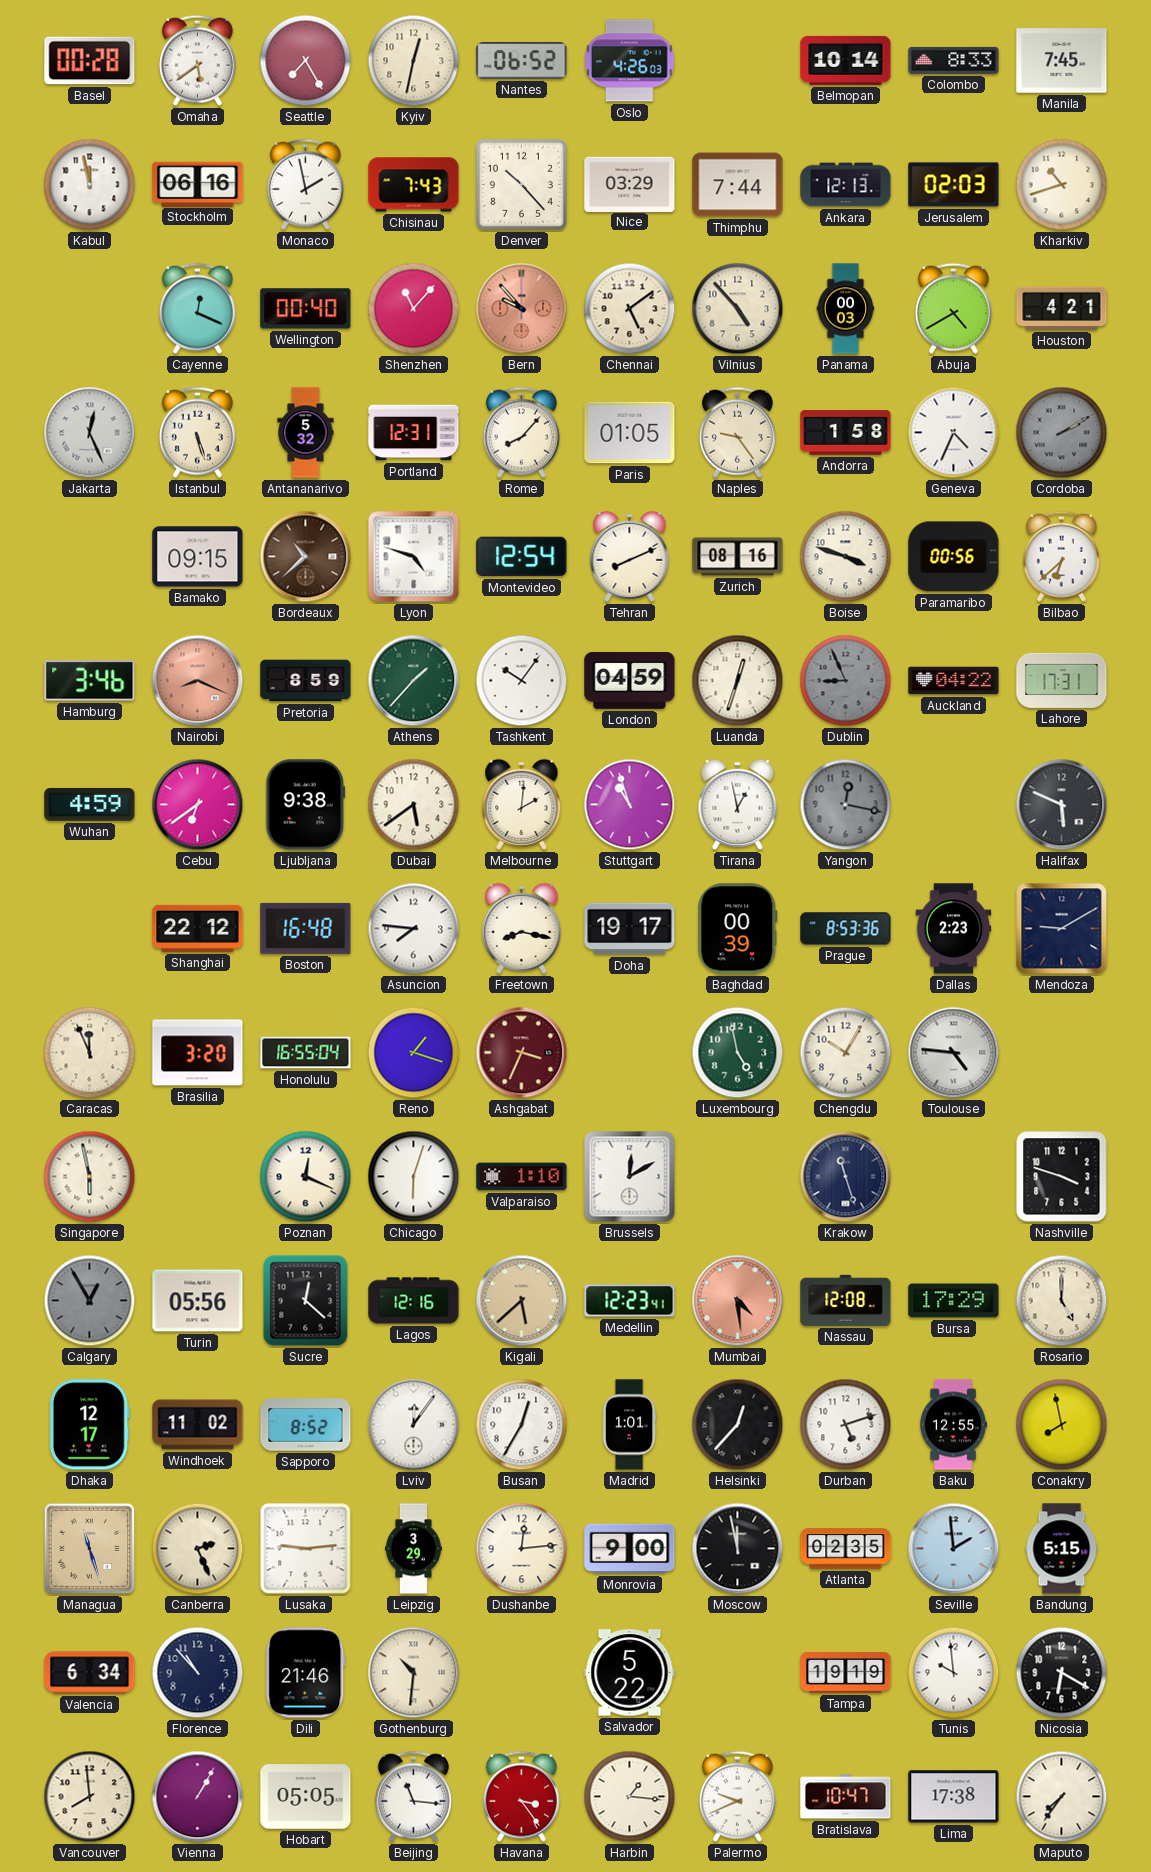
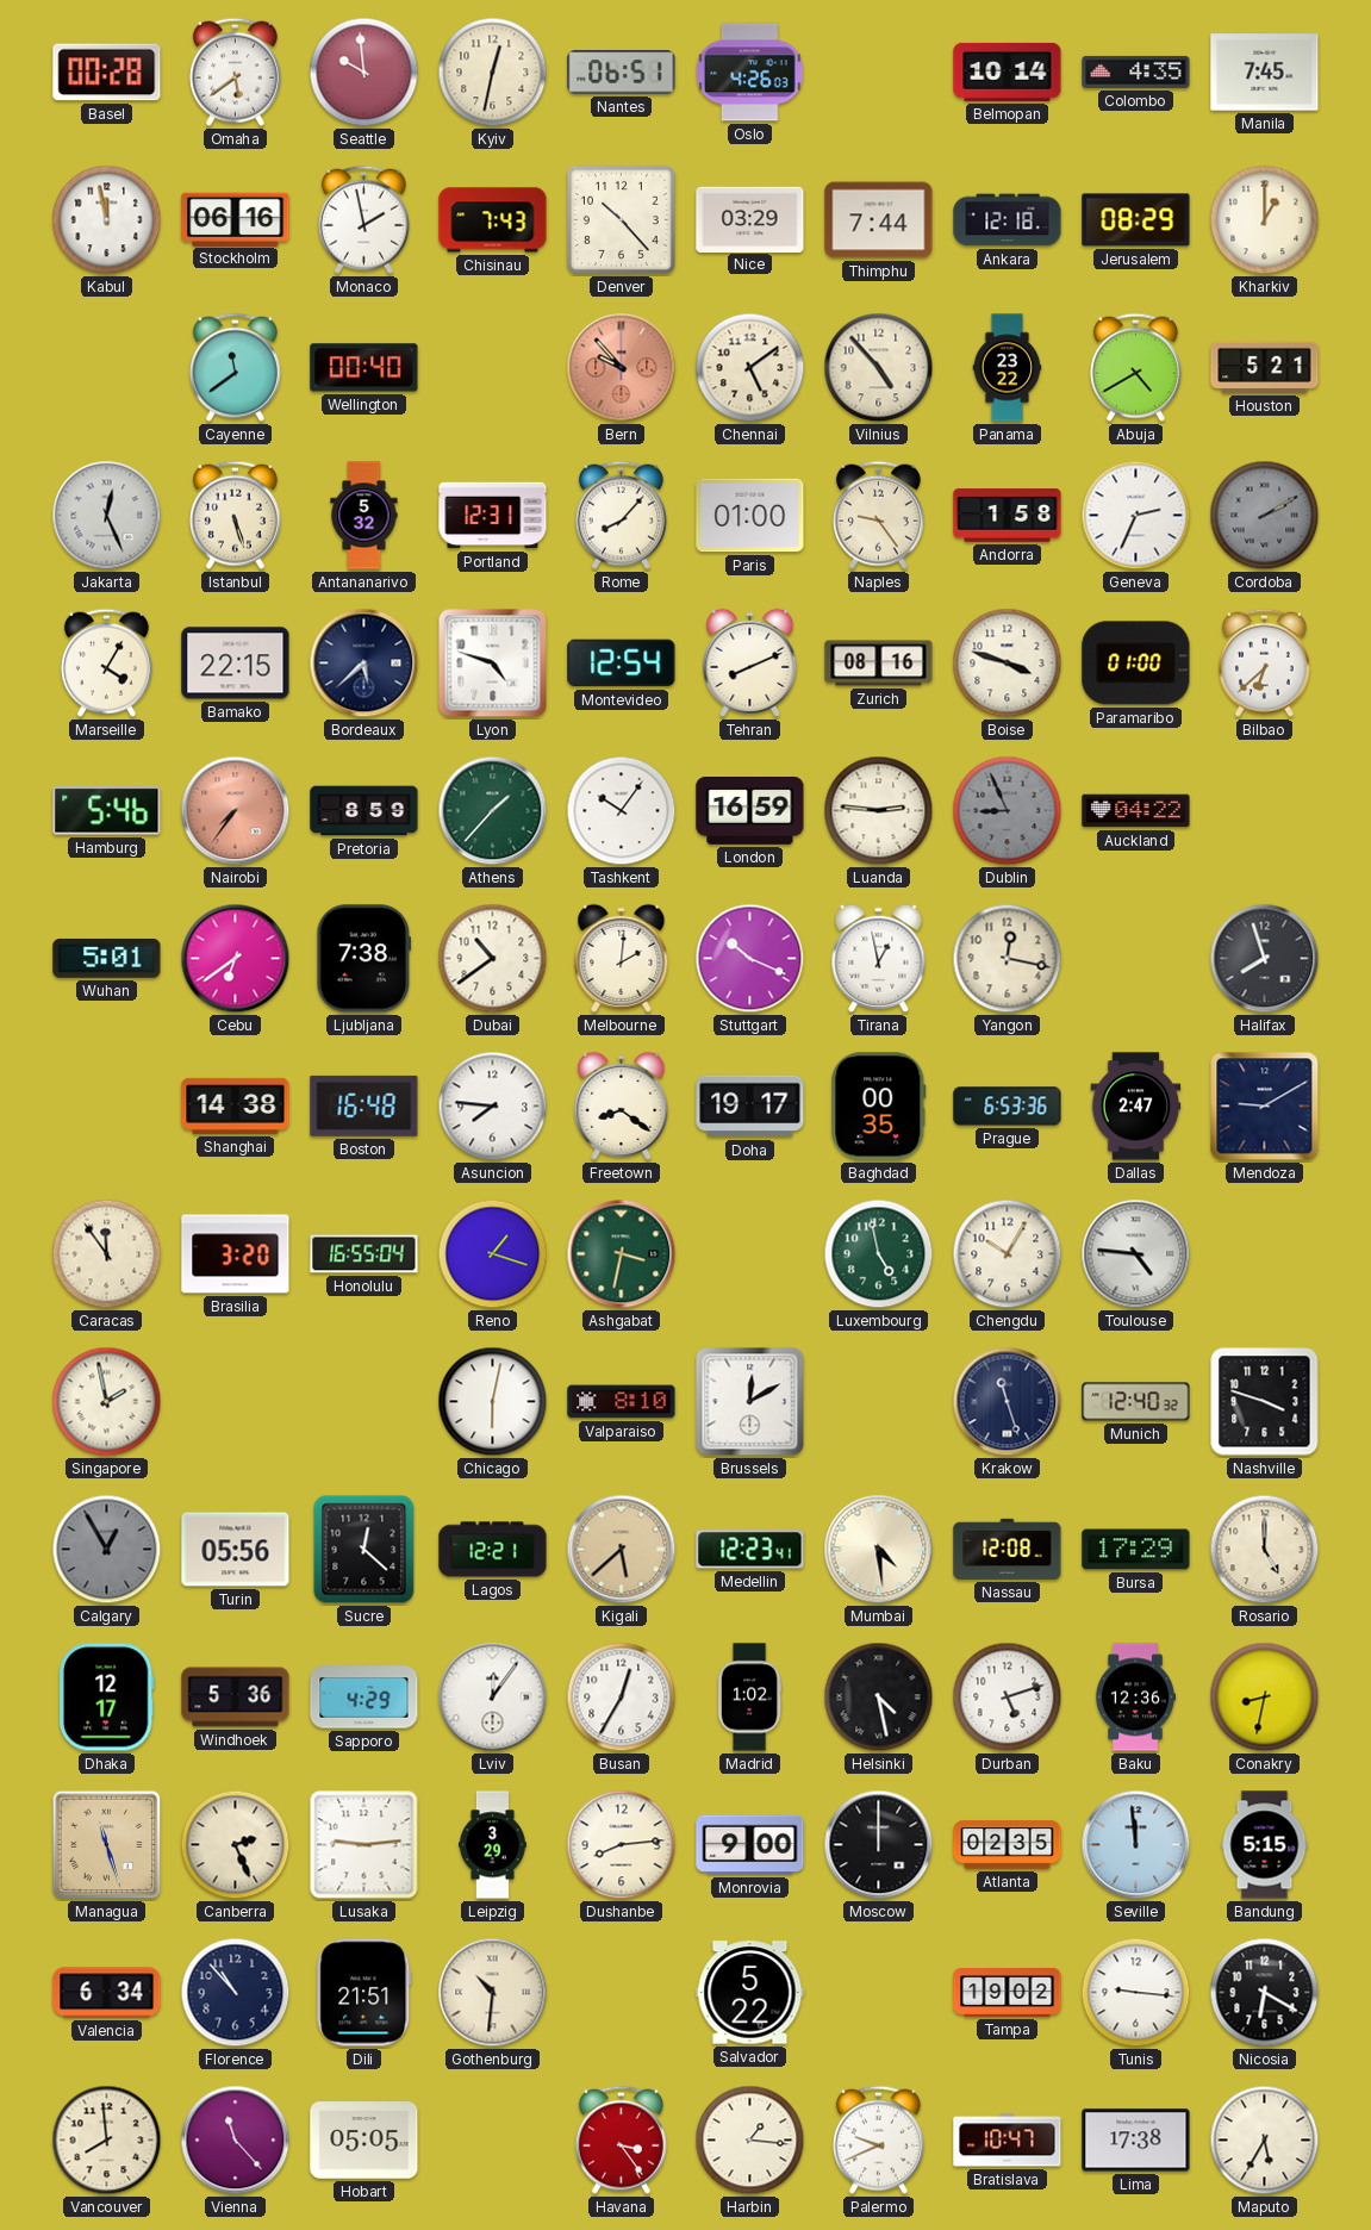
Seattle: 7:25 -> 9:59 (364, 73)
Nantes: 06:52 -> 06:51 (622, 73)
Colombo: 8:33 -> 4:35 (1136, 71)
Ankara: 12:13 -> 12:18 (1008, 220)
Jerusalem: 02:03 -> 08:29 (1136, 220)
Kharkiv: 10:42 -> 1:00 (1265, 220)
Cayenne: 12:19 -> 11:39 (235, 367)
Shenzhen: 11:07 -> none (414, 309)
Panama: 00:03 -> 23:22 (1008, 368)
Houston: 4:21 -> 5:21 (1265, 367)
Paris: 01:05 -> 01:00 (750, 516)
Geneva: 4:34 -> 2:34 (1136, 516)
Marseille: none -> 4:05 (106, 662)
Bamako: 09:15 -> 22:15 (236, 664)
Bordeaux: 10:38 -> 5:38 (364, 664)
Bordeaux dial: brown -> navy (364, 664)
Paramaribo: 00:56 -> 01:00 (1136, 664)
Hamburg: 3:46 -> 5:46 (107, 811)
Nairobi: 8:19 -> 7:36 (236, 811)
London: 04:59 -> 16:59 (750, 811)
Luanda: 12:33 -> 2:46 (879, 811)
Lahore: 17:31 -> none (1062, 680)
Wuhan: 4:59 -> 5:01 (107, 959)
Ljubljana: 9:38 -> 7:38 (364, 959)
Dubai: 5:39 -> 10:39 (493, 959)
Stuttgart: 10:57 -> 10:19 (750, 959)
Yangon dial: grey -> cream (1008, 959)
Halifax: 5:49 -> 7:57 (1265, 959)
Shanghai: 22:12 -> 14:38 (236, 1105)
Freetown: 8:17 -> 8:21 (622, 1105)
Baghdad: 00:39 -> 00:35 (879, 1107)
Prague: 8:53 -> 6:53 (1008, 1107)
Dallas: 2:23 -> 2:47 (1136, 1107)
Caracas: 11:56 -> 11:54 (107, 1254)
Ashgabat: 3:34 -> 3:32 (622, 1254)
Ashgabat dial: burgundy -> green (622, 1254)
Singapore: 5:58 -> 1:58 (107, 1402)
Poznan: 12:19 -> none (306, 1177)
Chicago: 6:03 -> 6:02 (493, 1402)
Valparaiso: 1:10 -> 8:10 (622, 1402)
Munich: none -> 12:40 (1136, 1402)
Lagos: 12:16 -> 12:21 (493, 1550)
Mumbai dial: salmon -> cream (879, 1550)
Windhoek: 11:02 -> 5:36 (236, 1698)
Sapporo: 8:52 -> 4:29 (364, 1698)
Madrid: 1:01 -> 1:02 (749, 1698)
Helsinki: 12:37 -> 4:28 (879, 1698)
Baku: 12:55 -> 12:36 (1135, 1698)
Conakry: 7:58 -> 8:32 (1265, 1698)
Dushanbe: 12:14 -> 8:14 (622, 1845)
Moscow: 11:58 -> 12:00 (879, 1845)
Seville: 1:59 -> 11:59 (1136, 1845)
Dili: 21:46 -> 21:51 (364, 1993)
Tampa: 19:19 -> 19:02 (1008, 1992)
Tunis: 9:59 -> 9:16 (1136, 1993)
Vienna: 1:05 -> 11:23 (236, 2141)
Beijing: 11:16 -> none (413, 1796)
Maputo: 7:36 -> 5:35 (1265, 2141)
